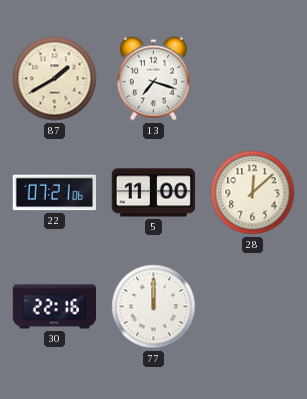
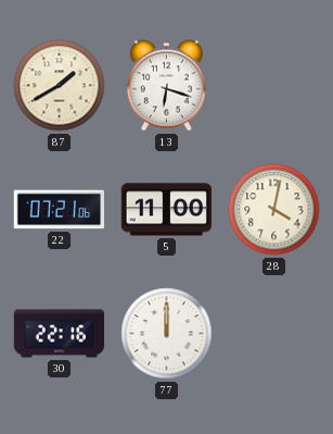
13: 7:18 -> 6:18 (166, 86)
28: 12:08 -> 4:02 (274, 210)
